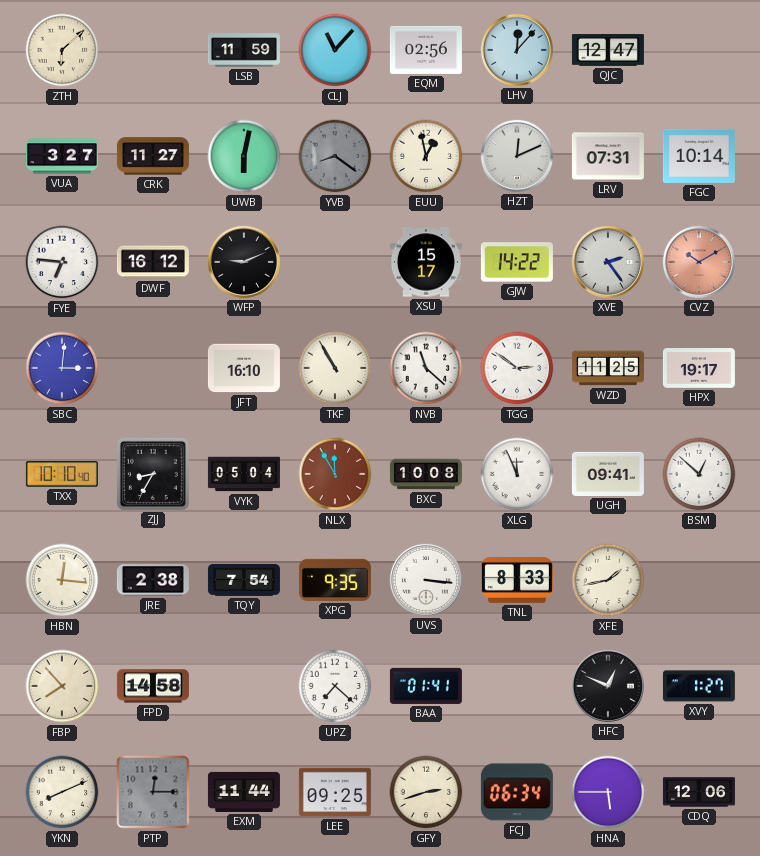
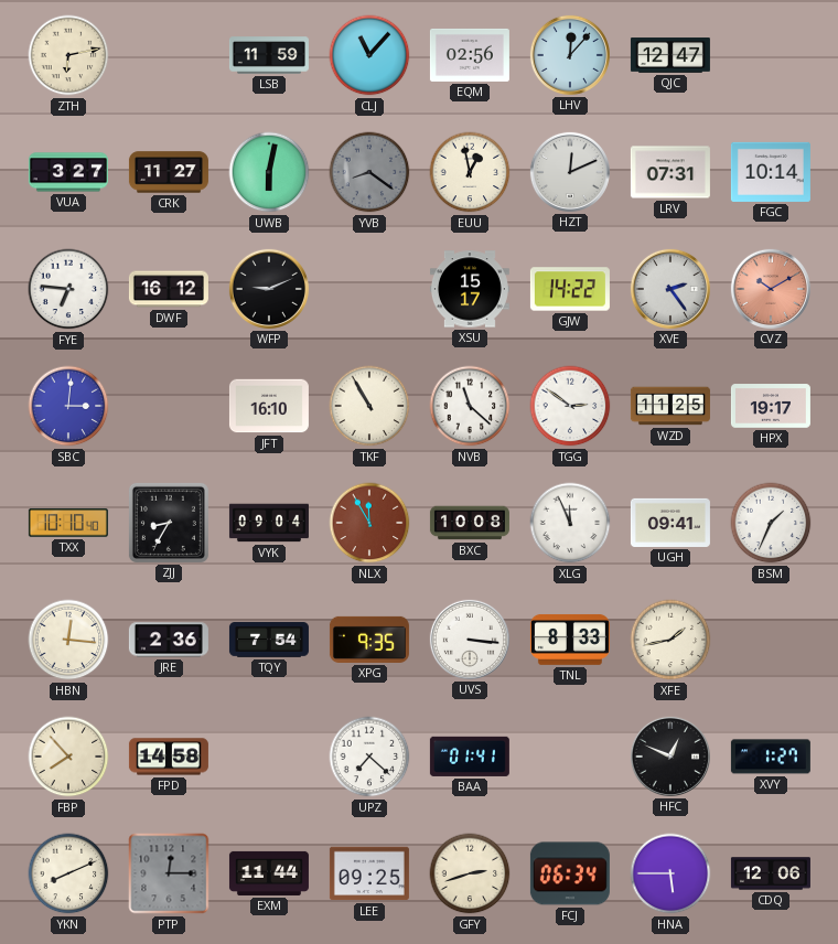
ZTH: 6:08 -> 6:13 (68, 55)
VYK: 05:04 -> 09:04 (269, 523)
BSM: 12:52 -> 1:34 (771, 523)
JRE: 2:38 -> 2:36 (169, 640)
